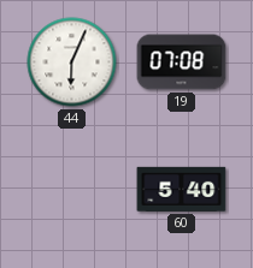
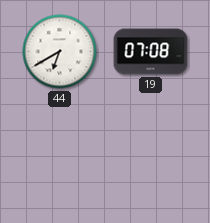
44: 6:04 -> 6:40 (60, 52)
60: 5:40 -> none (182, 189)
